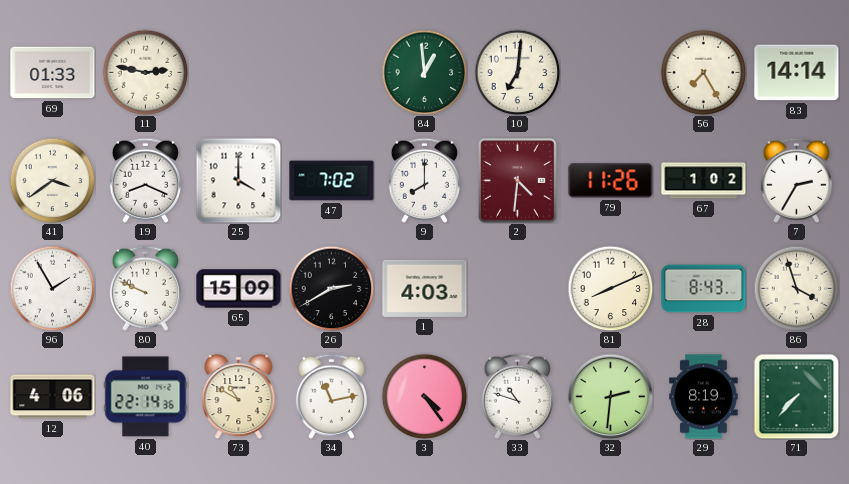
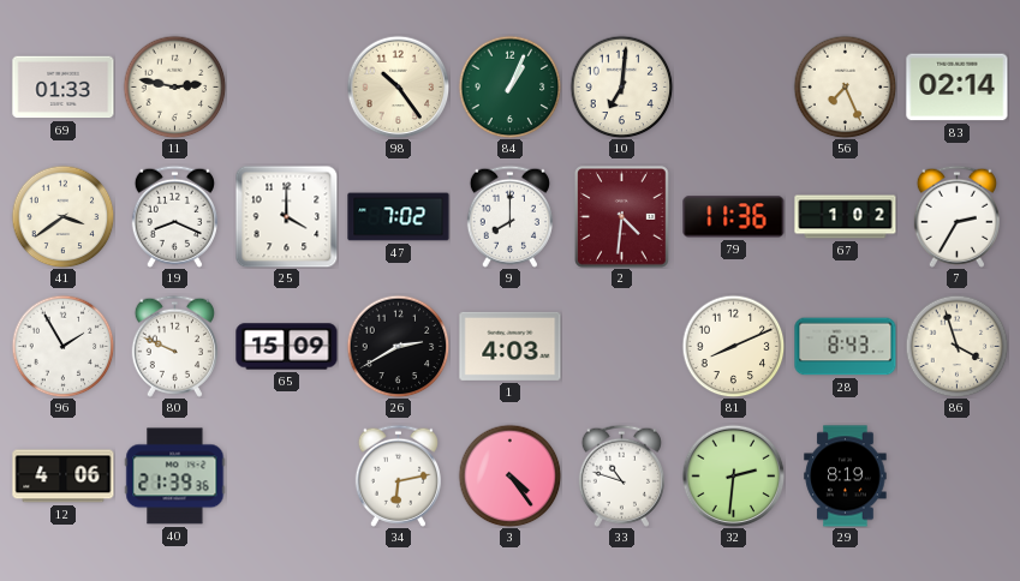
98: none -> 10:24 (398, 86)
84: 12:59 -> 1:04 (509, 86)
56: 7:25 -> 7:26 (845, 86)
83: 14:14 -> 02:14 (958, 88)
79: 11:26 -> 11:36 (734, 217)
40: 22:14 -> 21:39 (175, 477)
73: 10:50 -> none (239, 396)
34: 11:13 -> 6:13 (398, 475)
71: 7:37 -> none (796, 396)
